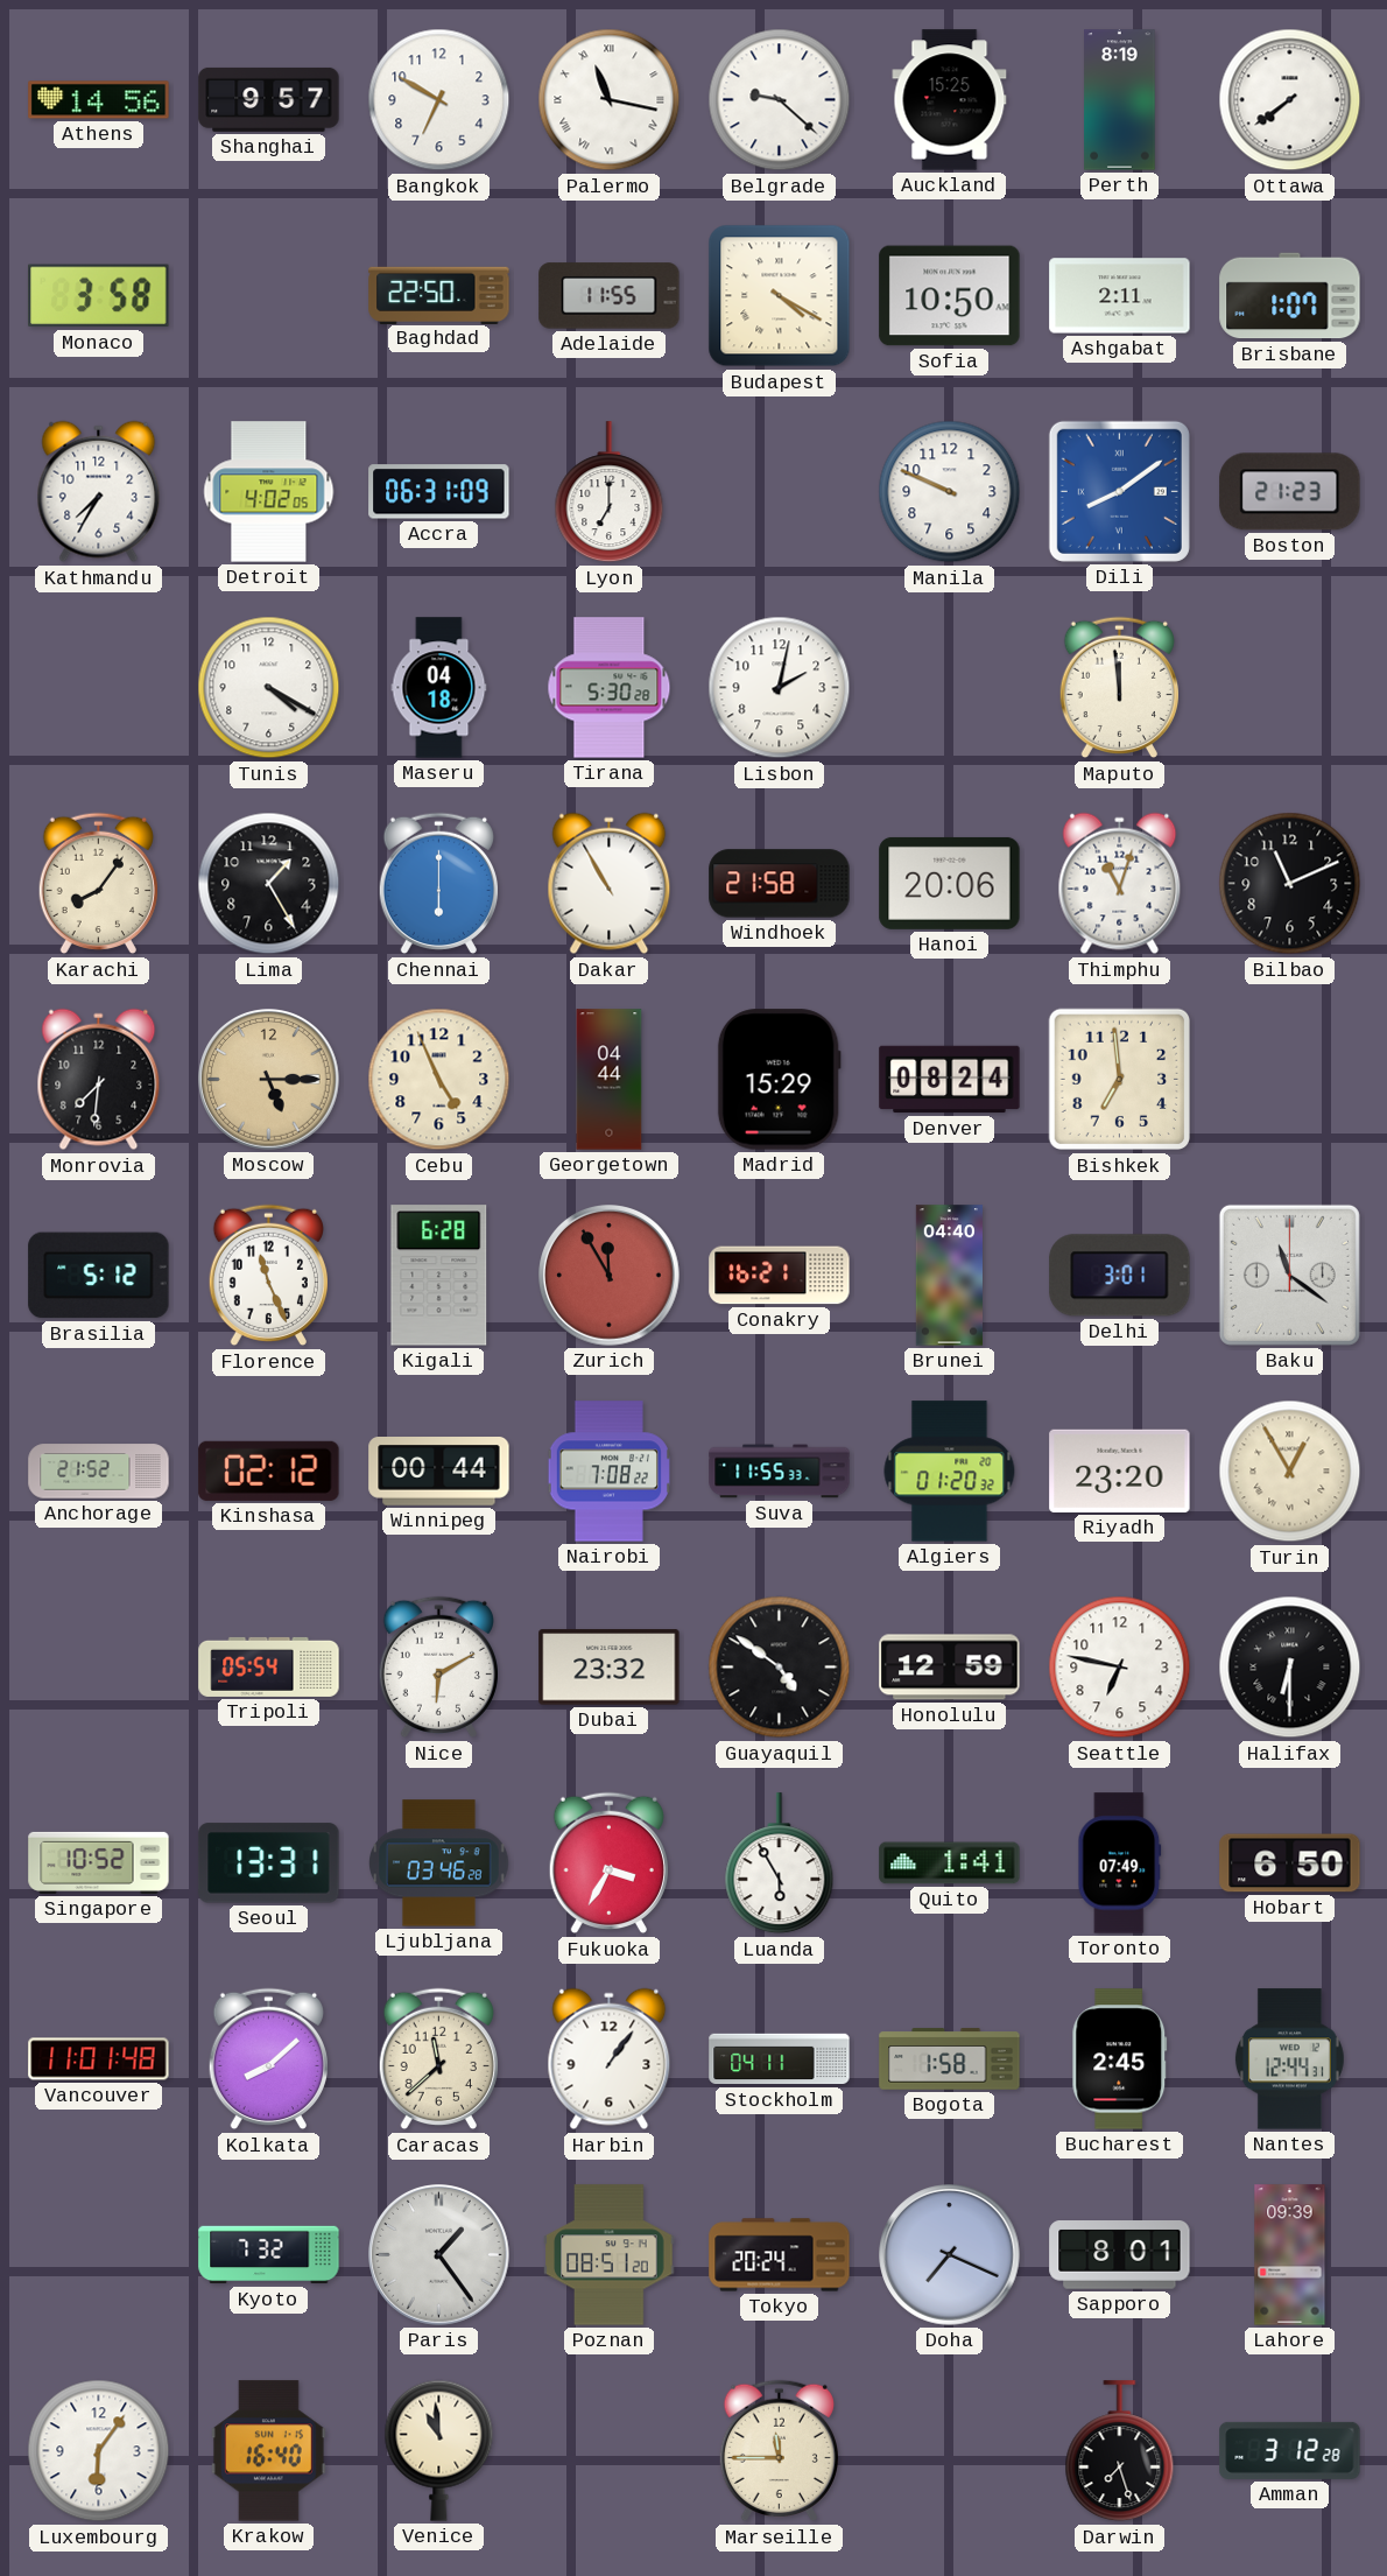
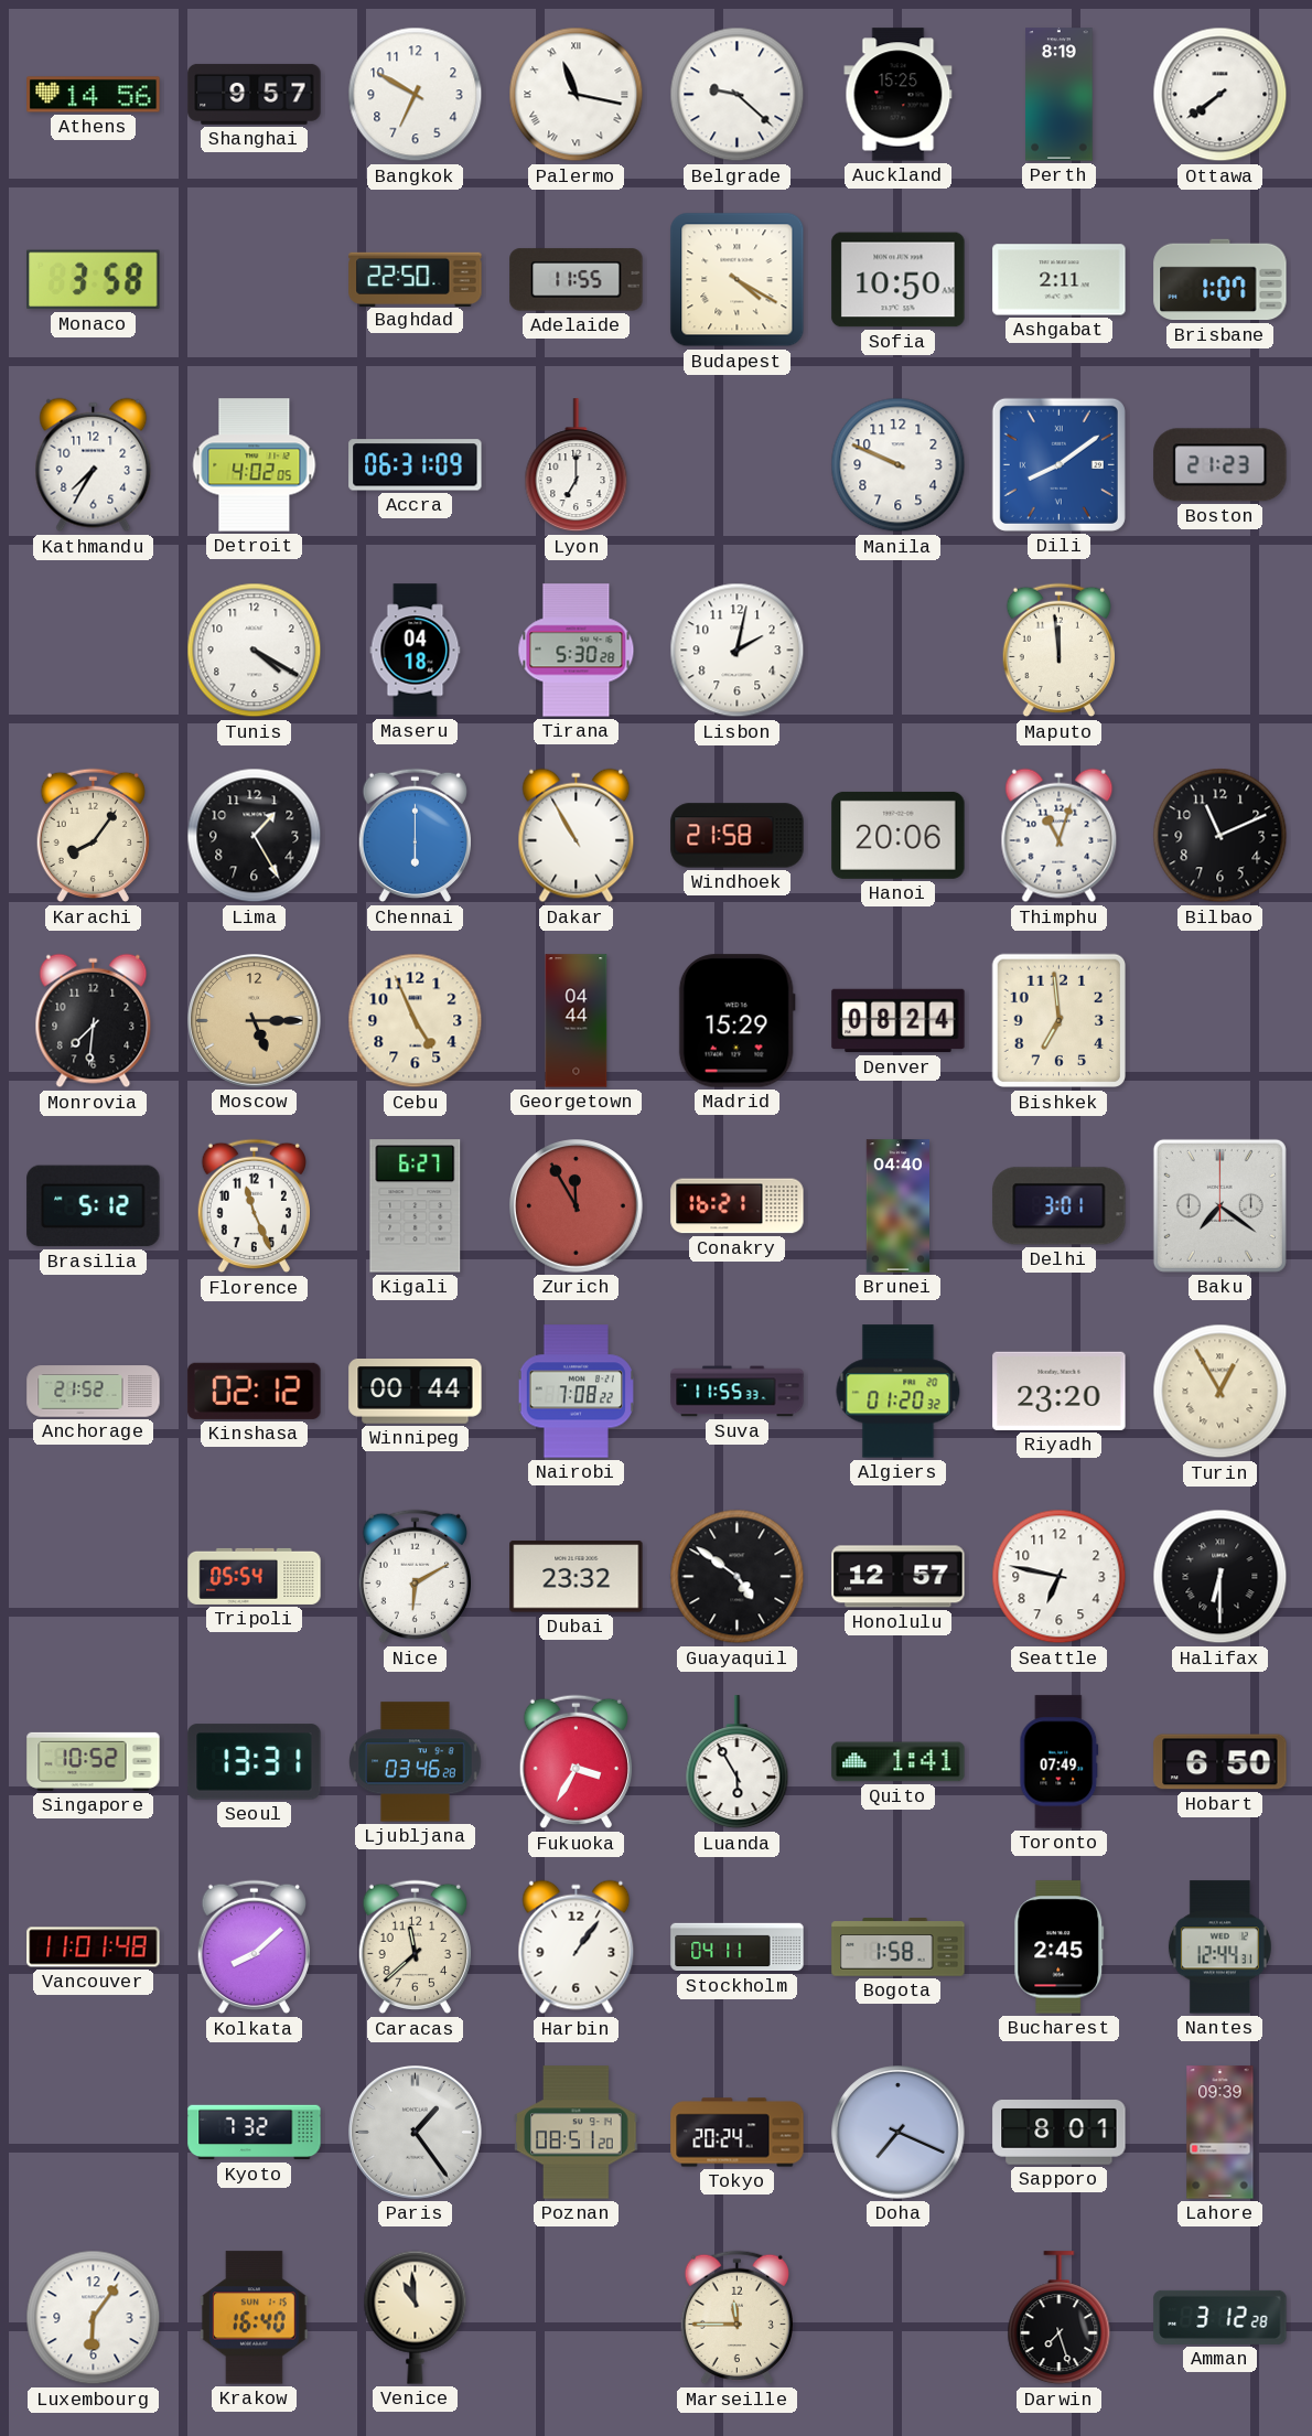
Kigali: 6:28 -> 6:27 (416, 1206)
Baku: 11:21 -> 7:21 (1219, 1205)
Honolulu: 12:59 -> 12:57 (899, 1577)
